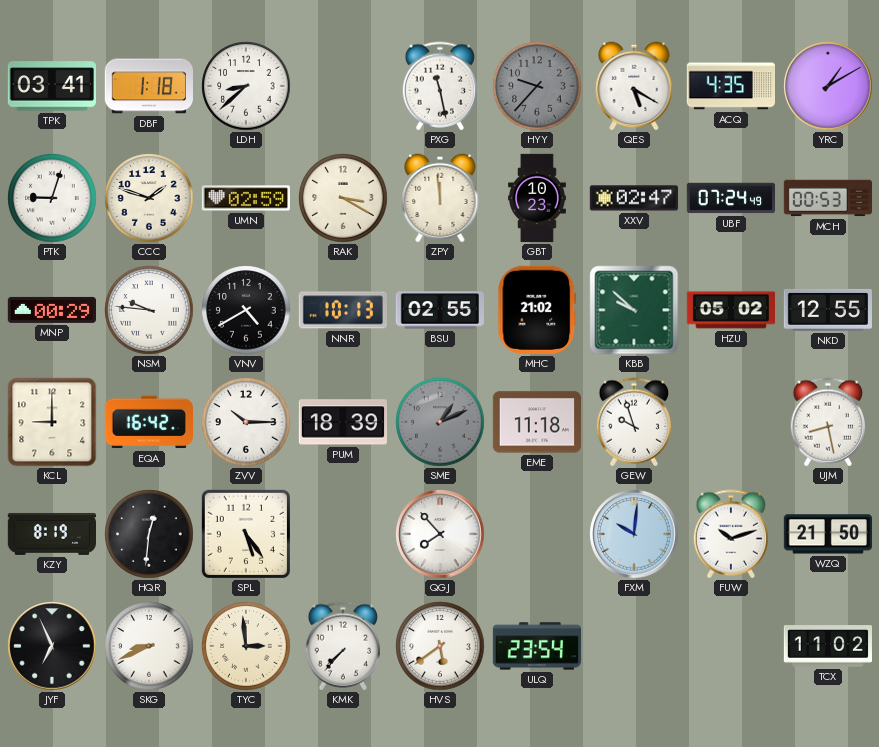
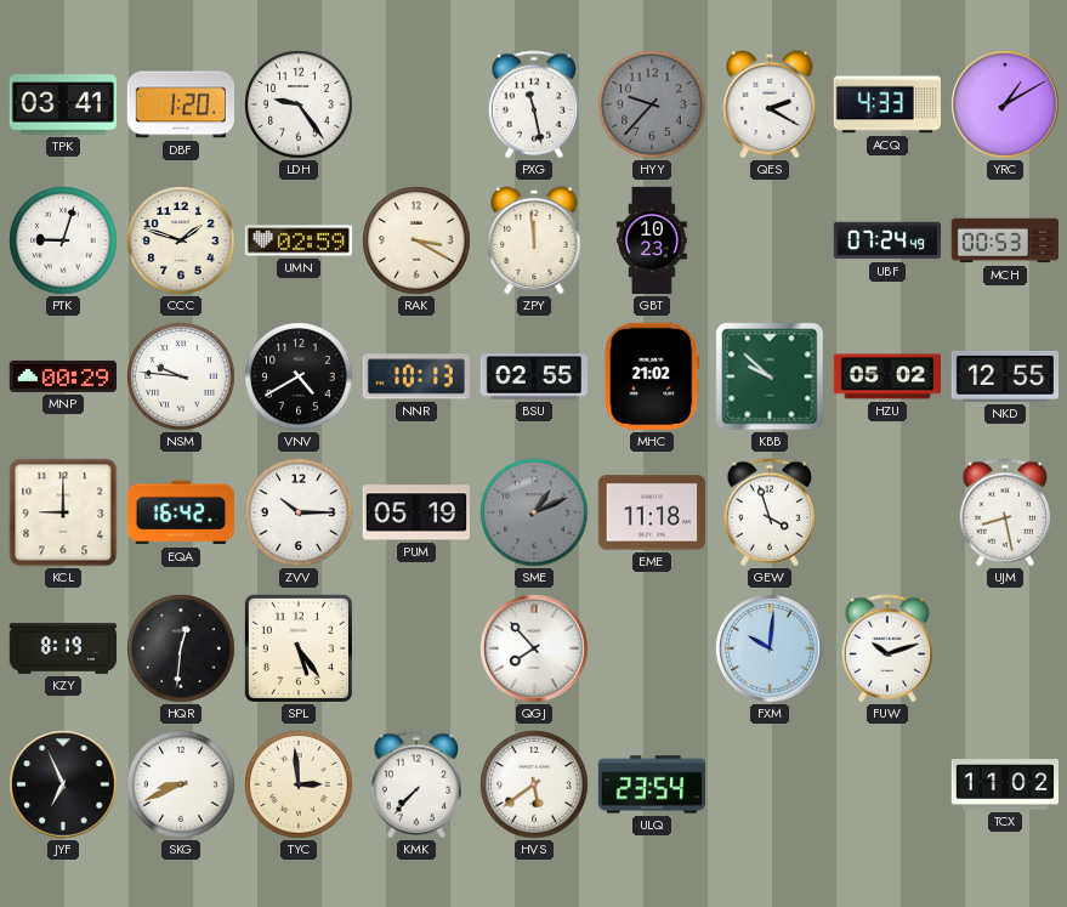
DBF: 1:18 -> 1:20 (180, 104)
LDH: 8:38 -> 9:24 (299, 104)
QES: 5:20 -> 2:20 (770, 104)
ACQ: 4:35 -> 4:33 (886, 104)
XXV: 02:47 -> none (633, 198)
PUM: 18:39 -> 05:19 (415, 512)
GEW: 9:57 -> 3:57 (768, 512)
WZQ: 21:50 -> none (827, 534)
